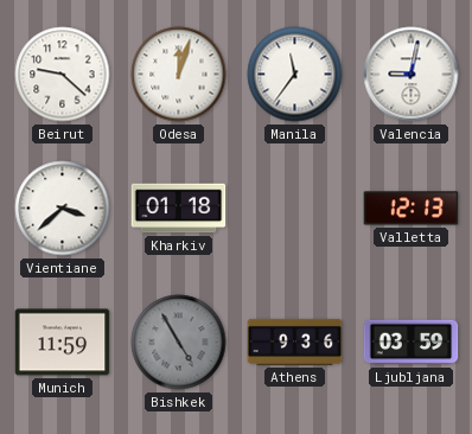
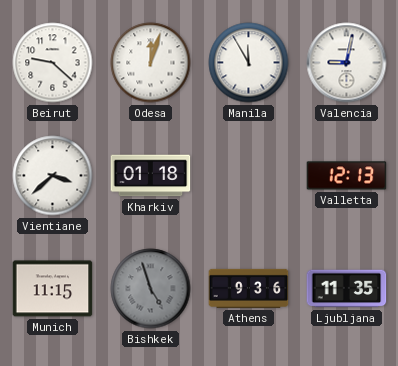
Manila: 11:36 -> 11:55 (249, 63)
Munich: 11:59 -> 11:15 (53, 289)
Bishkek: 4:55 -> 4:57 (151, 289)
Ljubljana: 03:59 -> 11:35 (347, 289)
